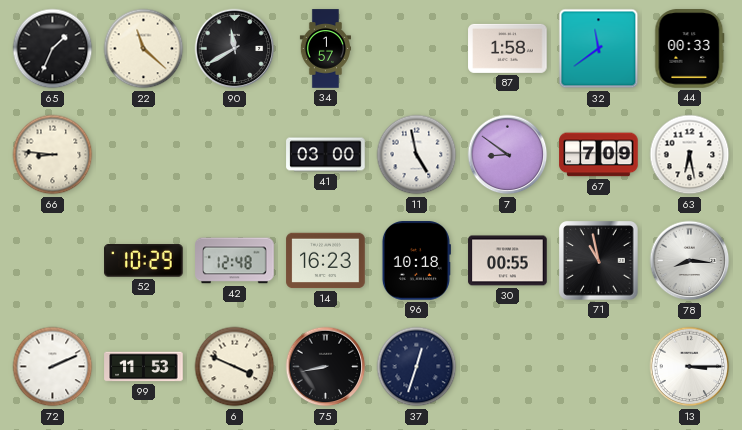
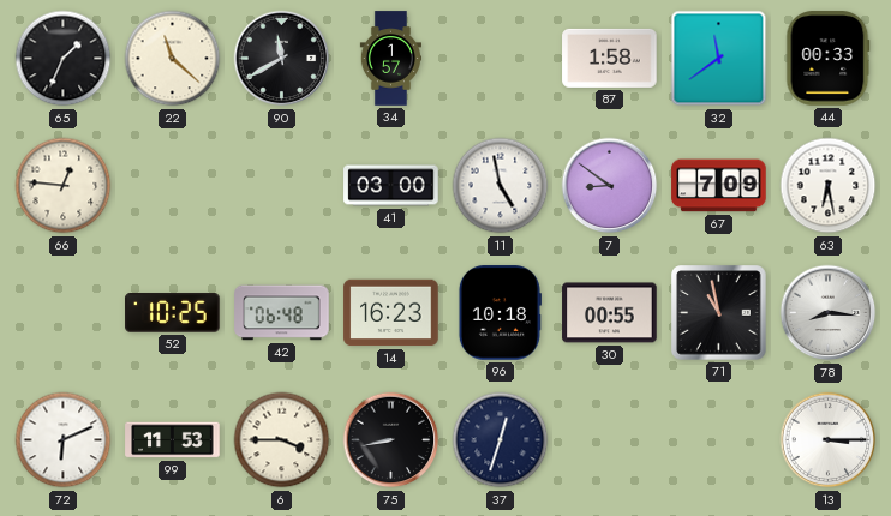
66: 8:46 -> 12:46 (64, 186)
52: 10:29 -> 10:25 (173, 313)
42: 12:48 -> 06:48 (282, 313)
72: 2:11 -> 6:11 (64, 440)
6: 3:49 -> 3:45 (282, 440)
